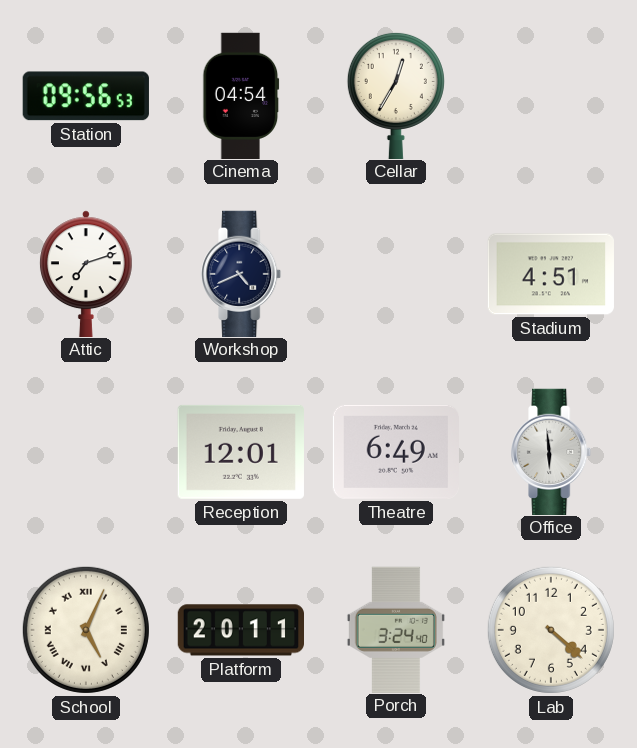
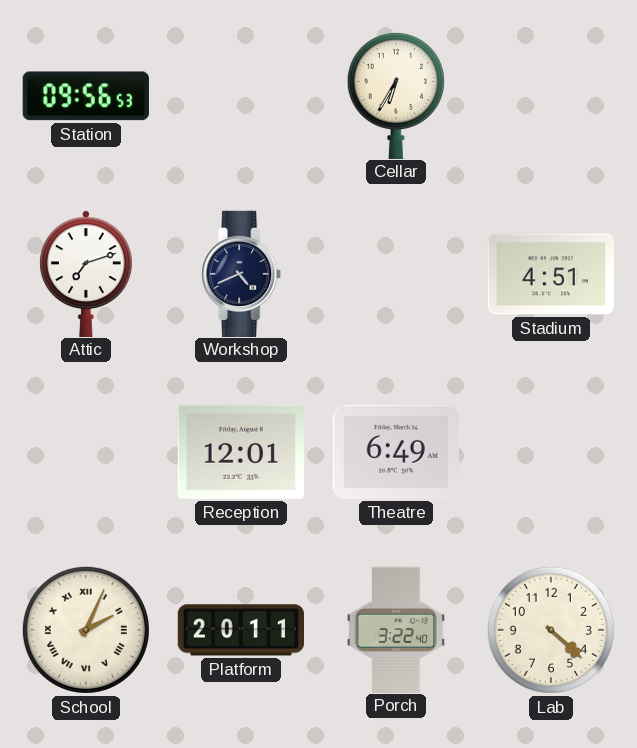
Cinema: 04:54 -> none (241, 95)
Cellar: 12:35 -> 6:35 (396, 95)
Office: 5:59 -> none (552, 451)
School: 5:04 -> 2:04 (86, 630)
Porch: 3:24 -> 3:22 (396, 629)
